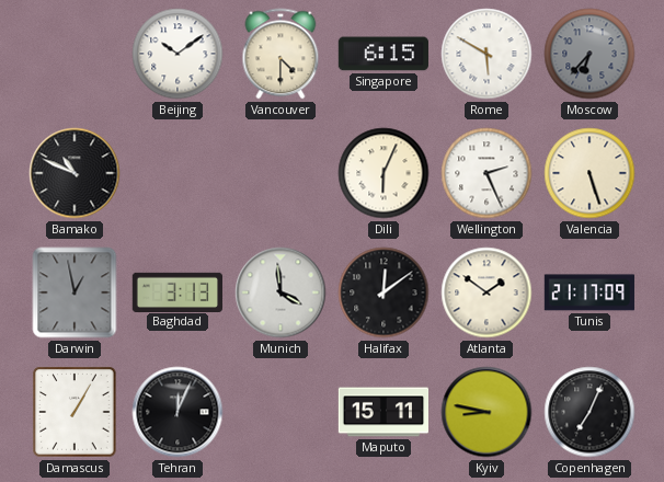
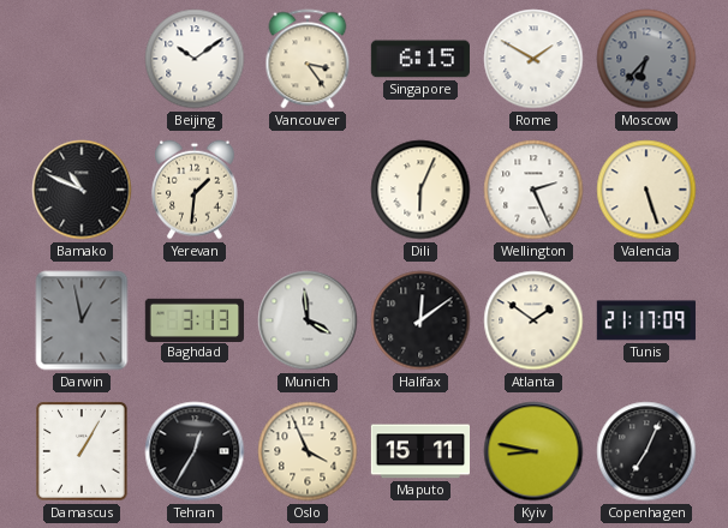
Vancouver: 4:30 -> 3:24 (308, 59)
Rome: 5:50 -> 1:50 (533, 59)
Yerevan: none -> 1:31 (195, 190)
Tehran: 12:04 -> 12:35 (195, 451)
Oslo: none -> 3:56 (308, 451)
